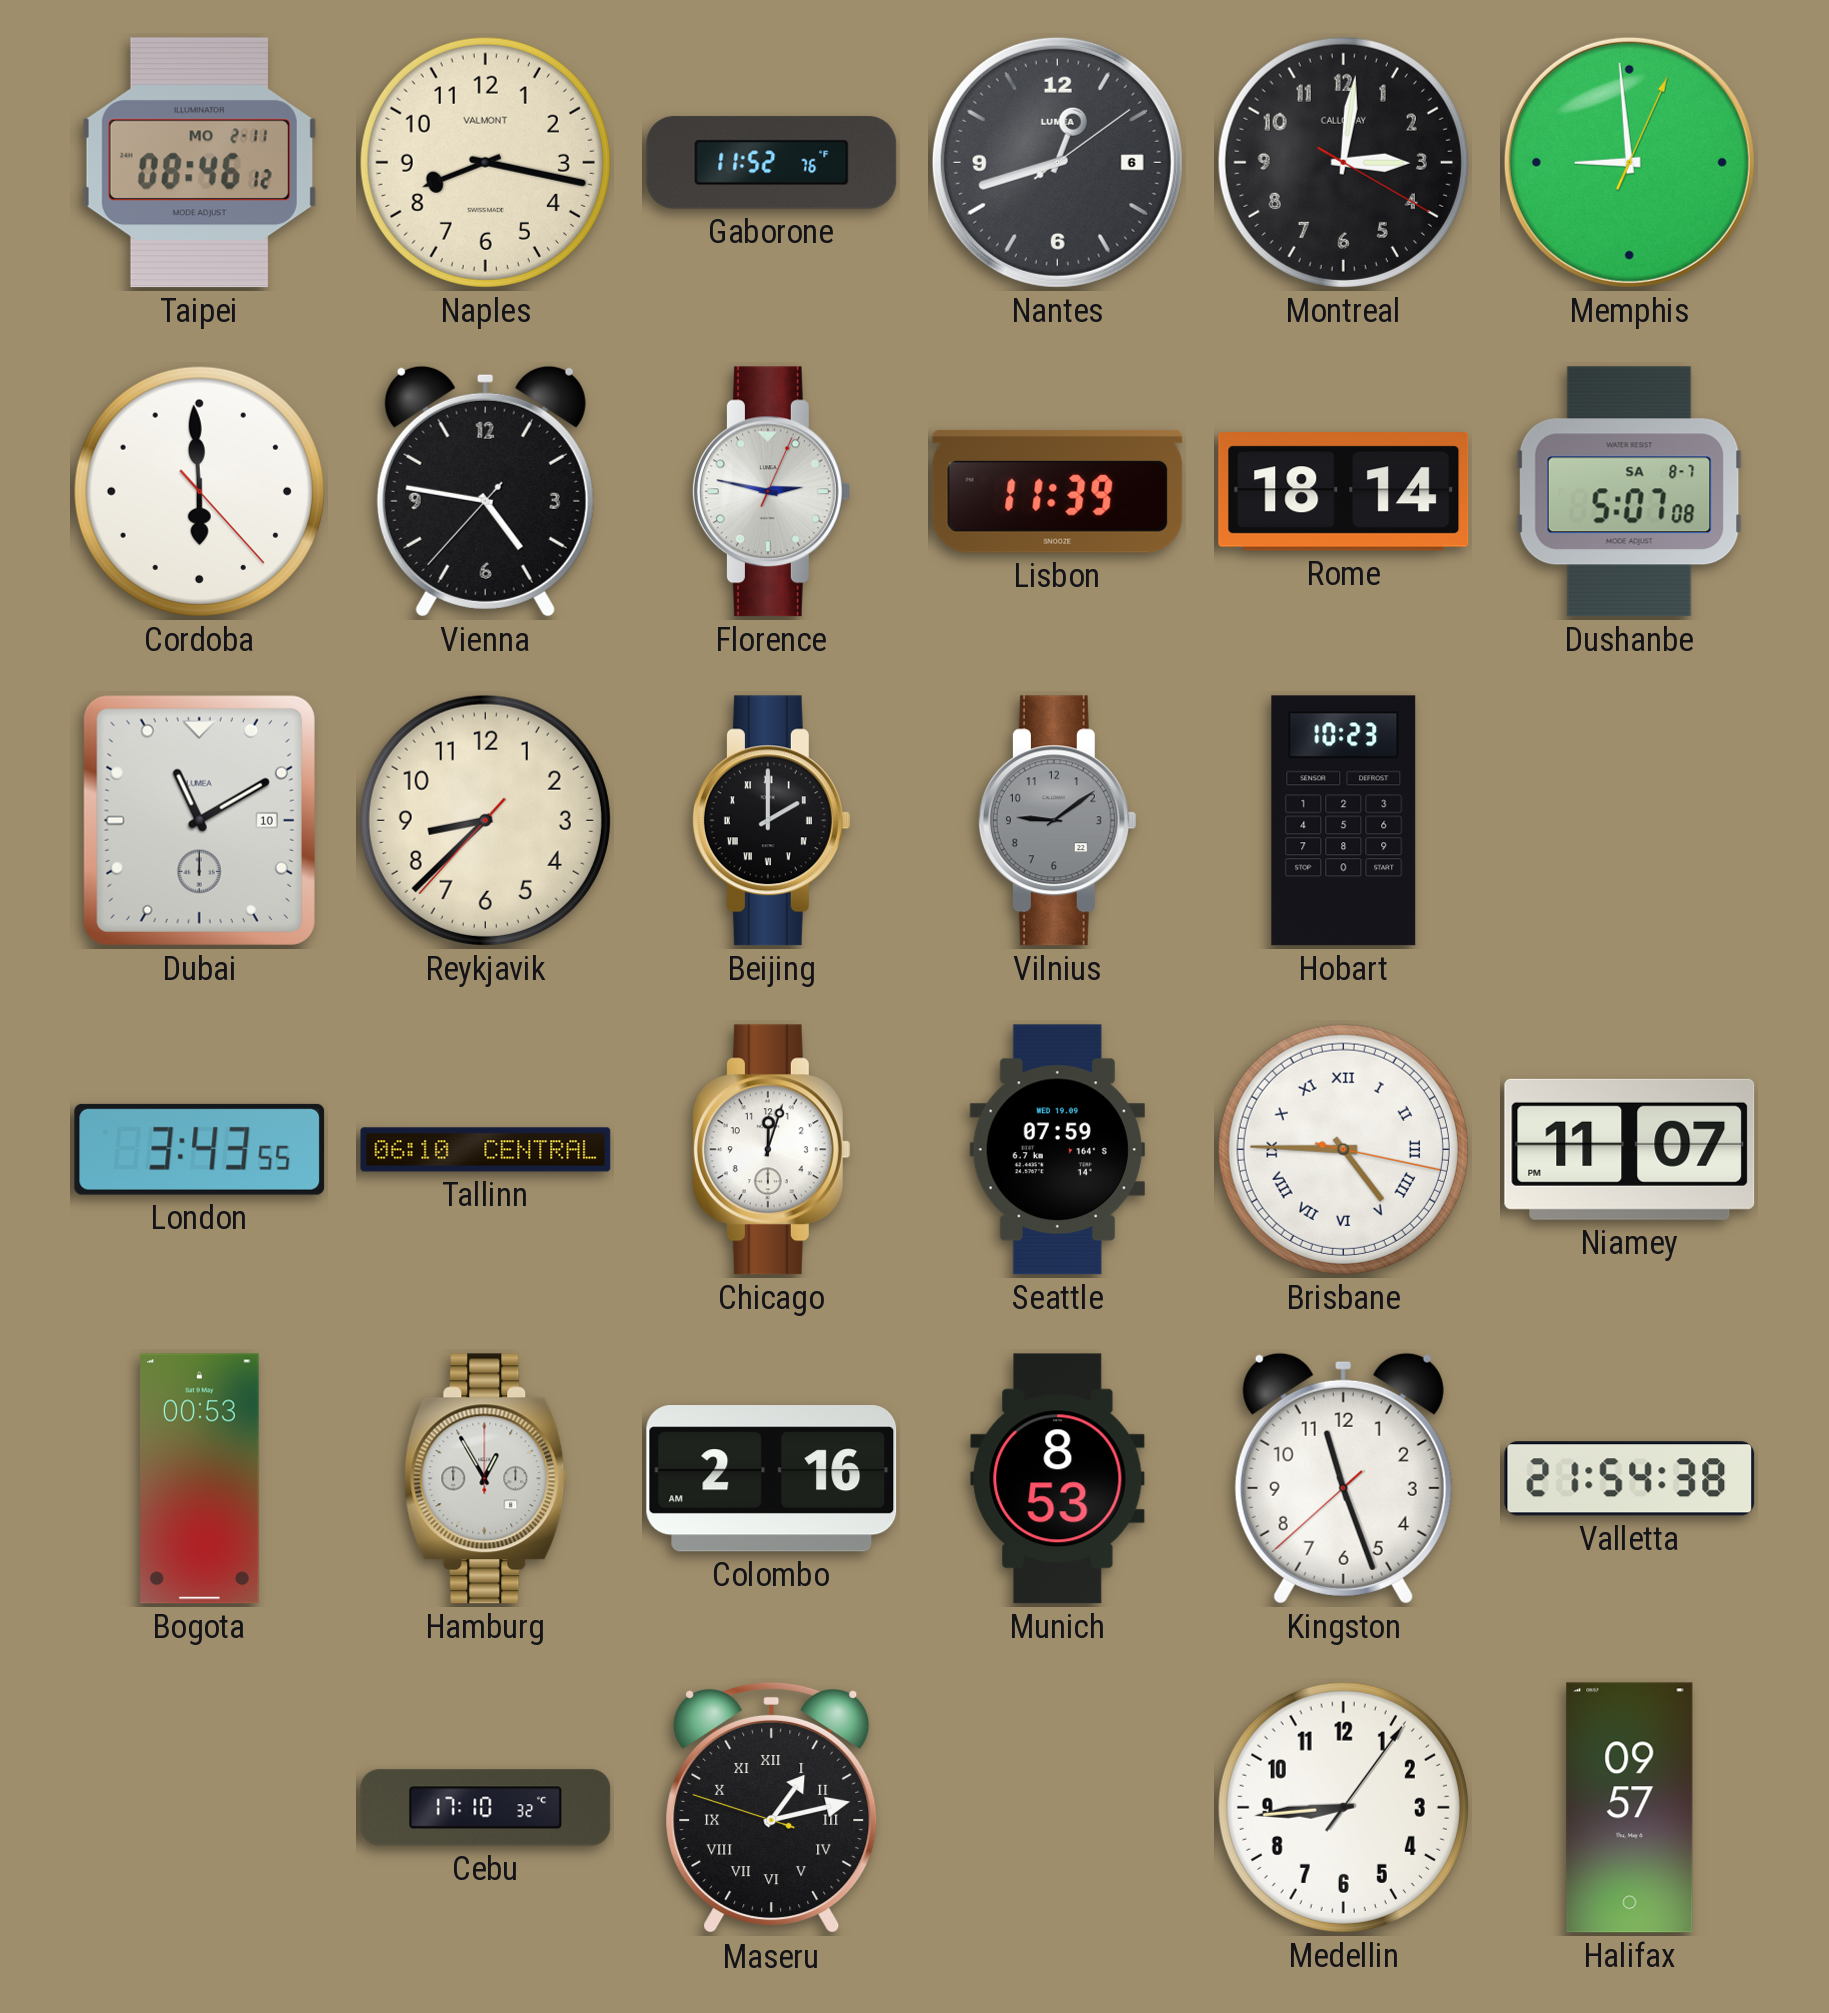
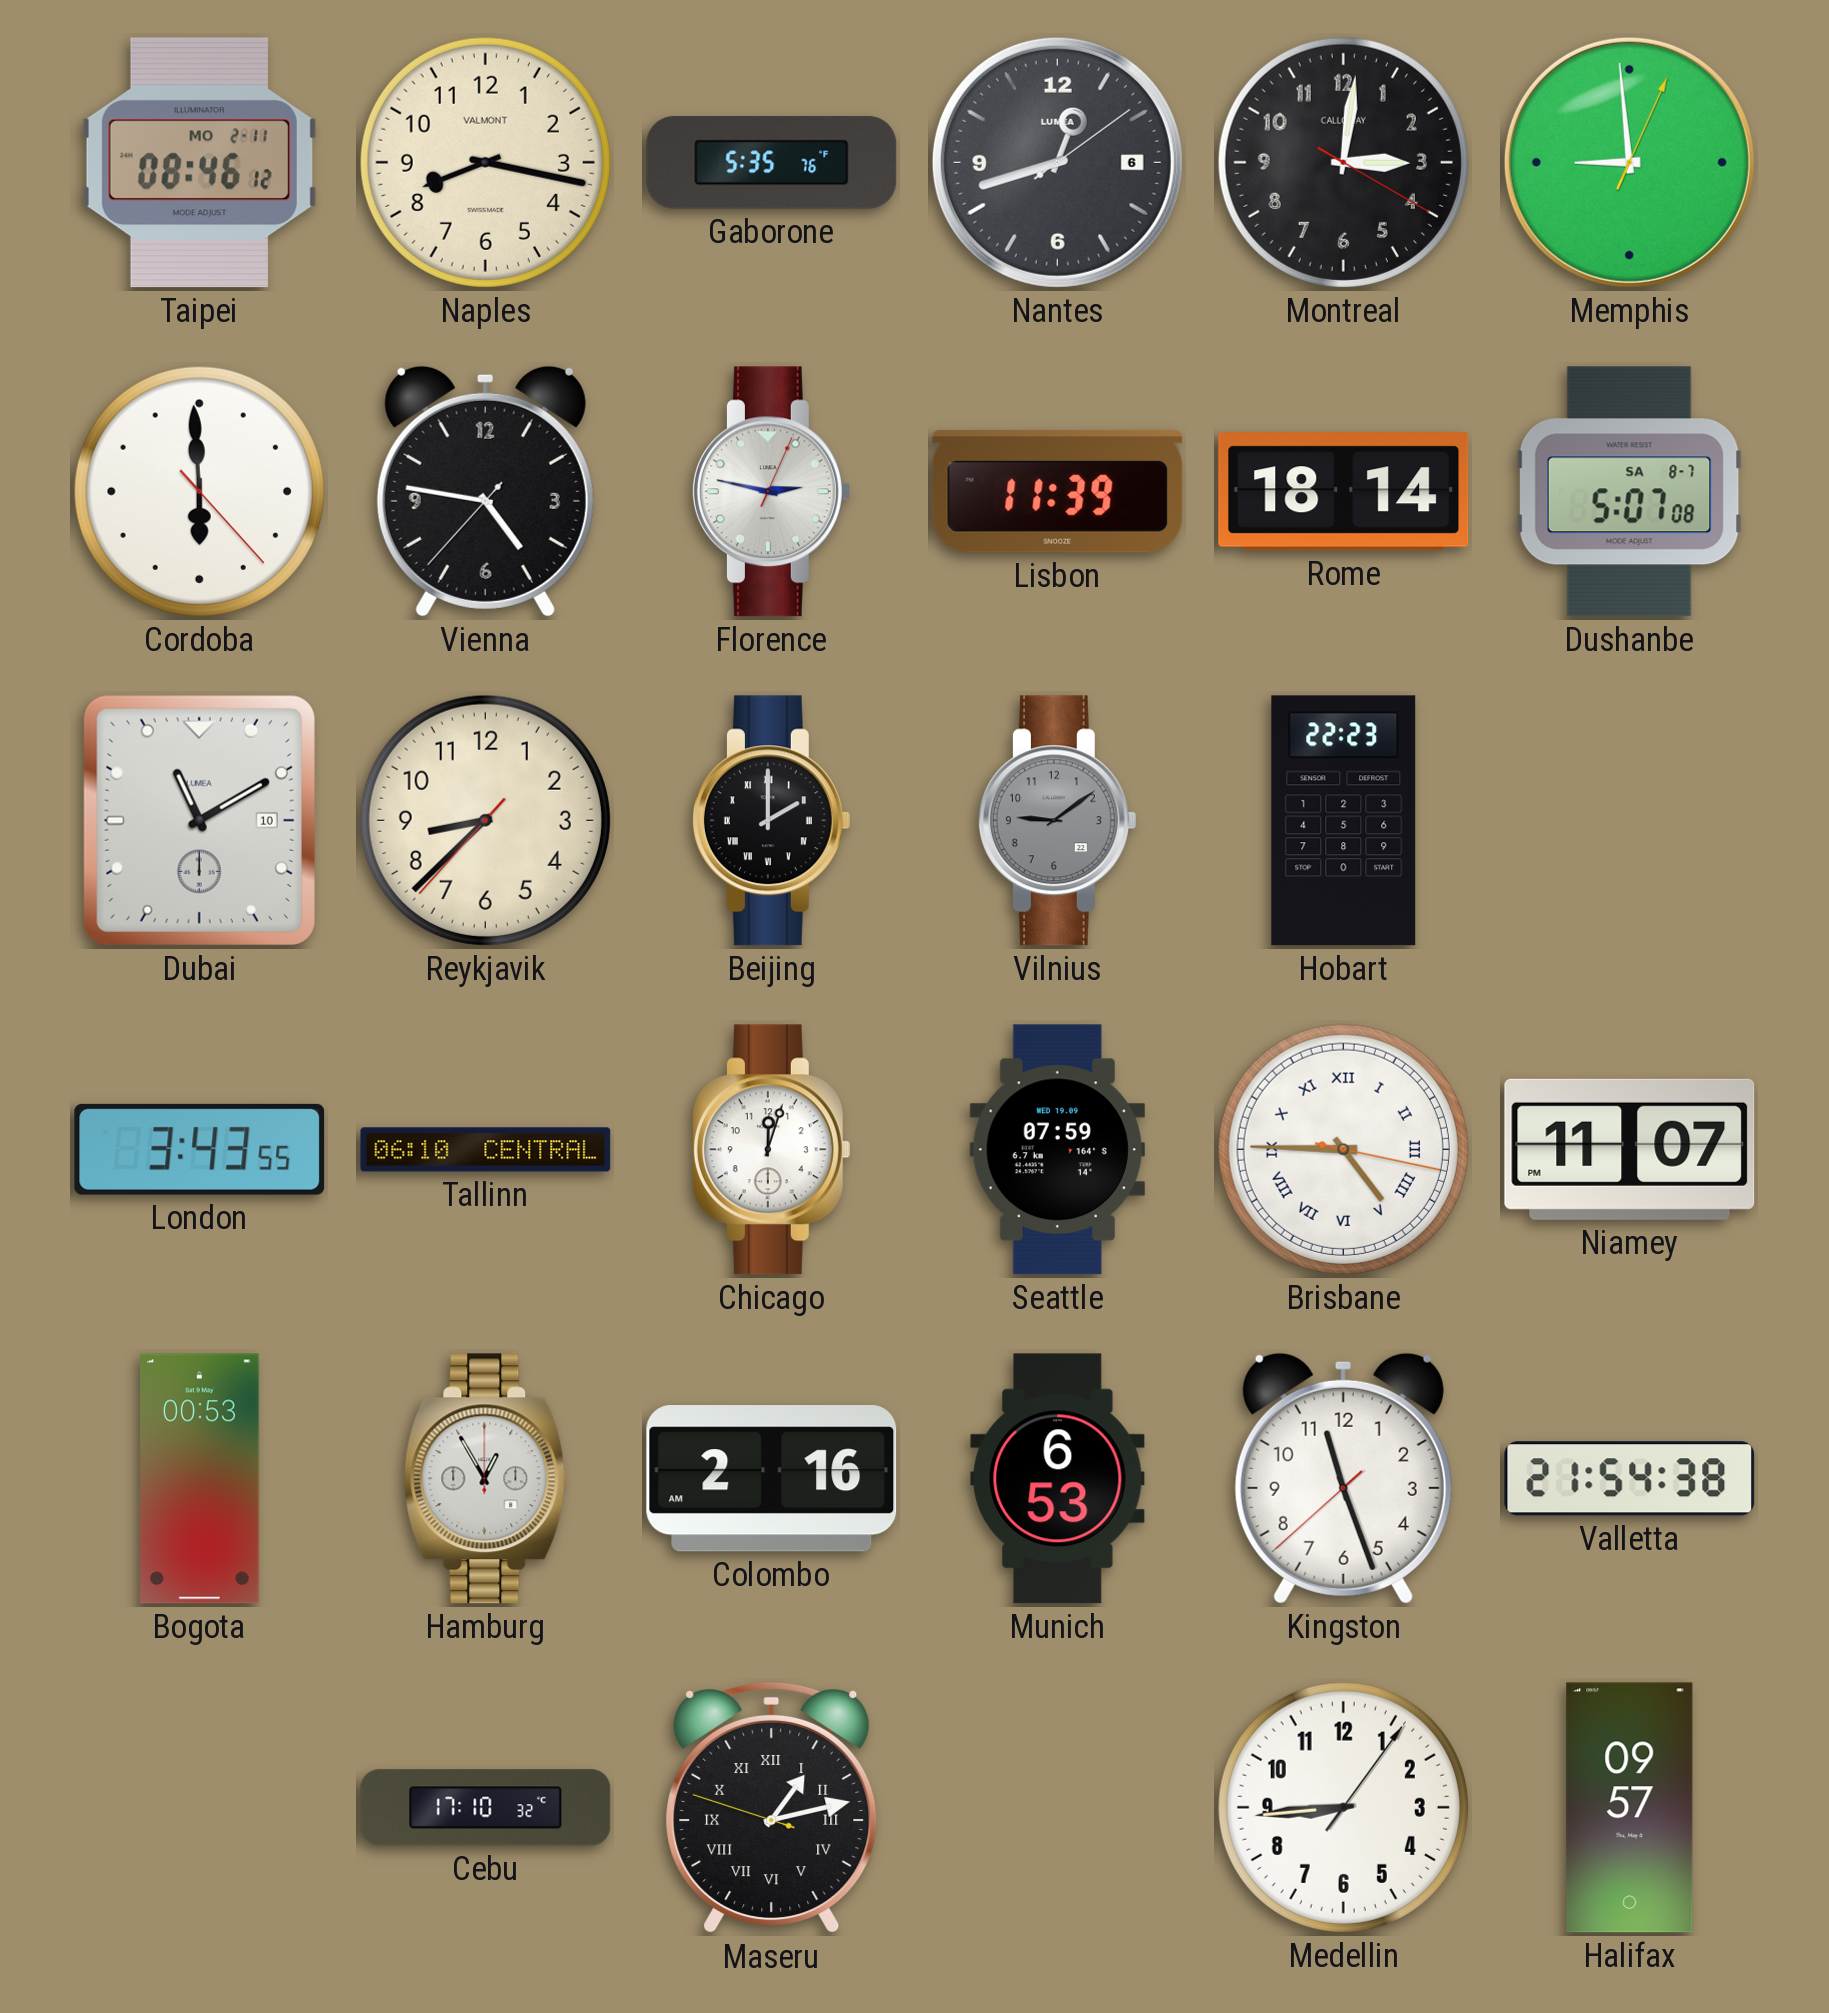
Gaborone: 11:52 -> 5:35 (772, 163)
Hobart: 10:23 -> 22:23 (1344, 821)
Munich: 8:53 -> 6:53 (1058, 1479)
